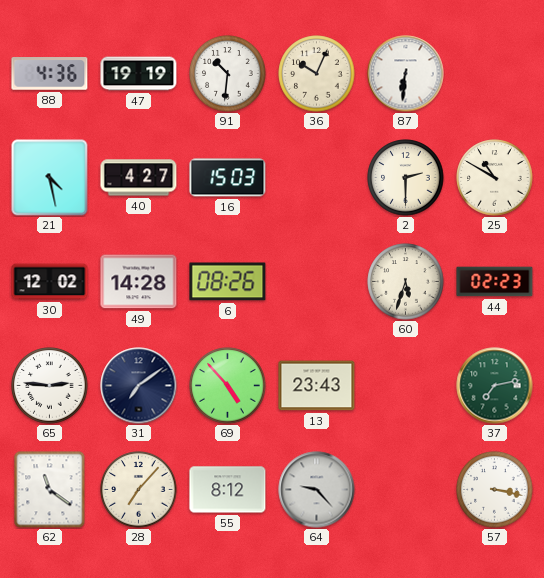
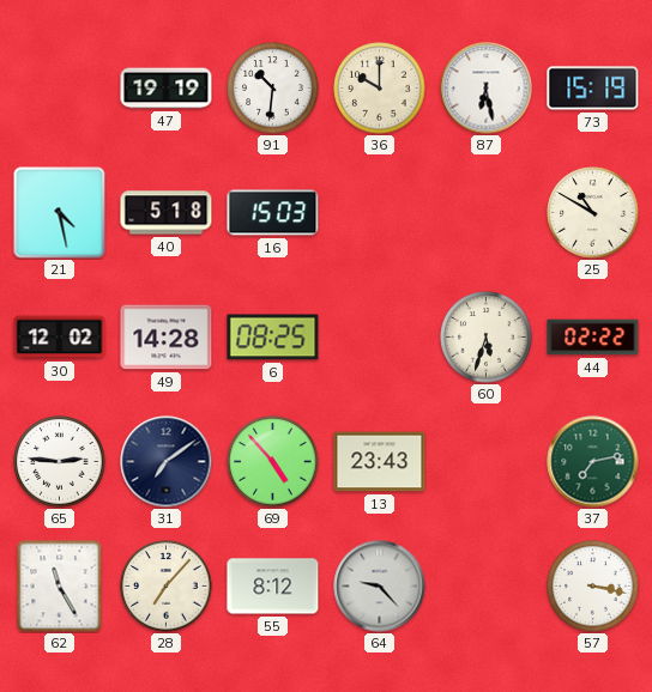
88: 4:36 -> none (50, 74)
36: 10:04 -> 10:00 (380, 89)
87: 6:31 -> 6:28 (487, 89)
73: none -> 15:19 (593, 89)
40: 4:27 -> 5:18 (167, 213)
2: 2:30 -> none (406, 178)
6: 08:26 -> 08:25 (273, 338)
44: 02:23 -> 02:22 (593, 338)
62: 11:21 -> 11:25 (60, 585)
